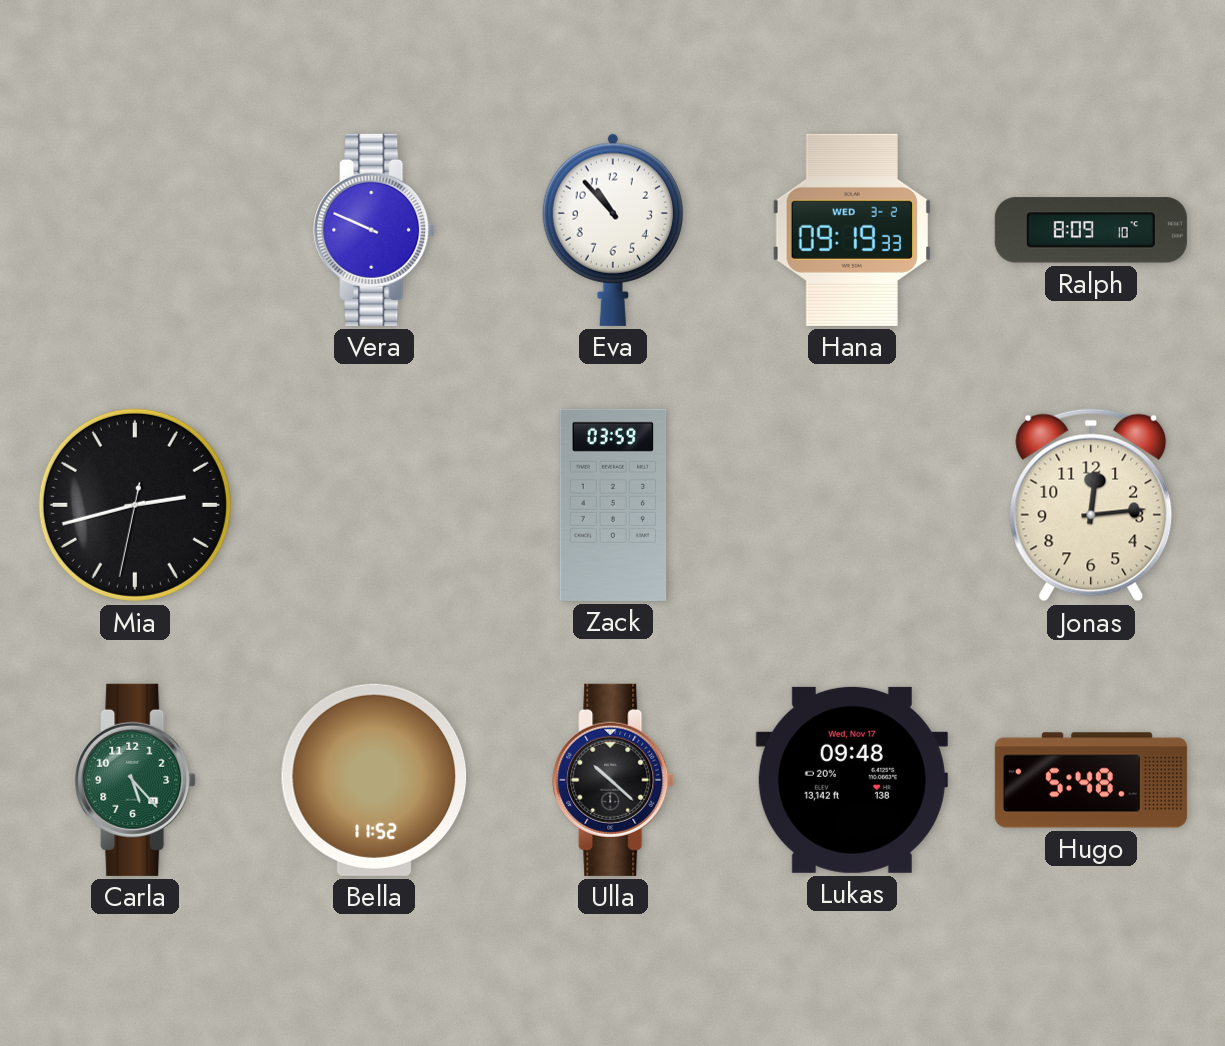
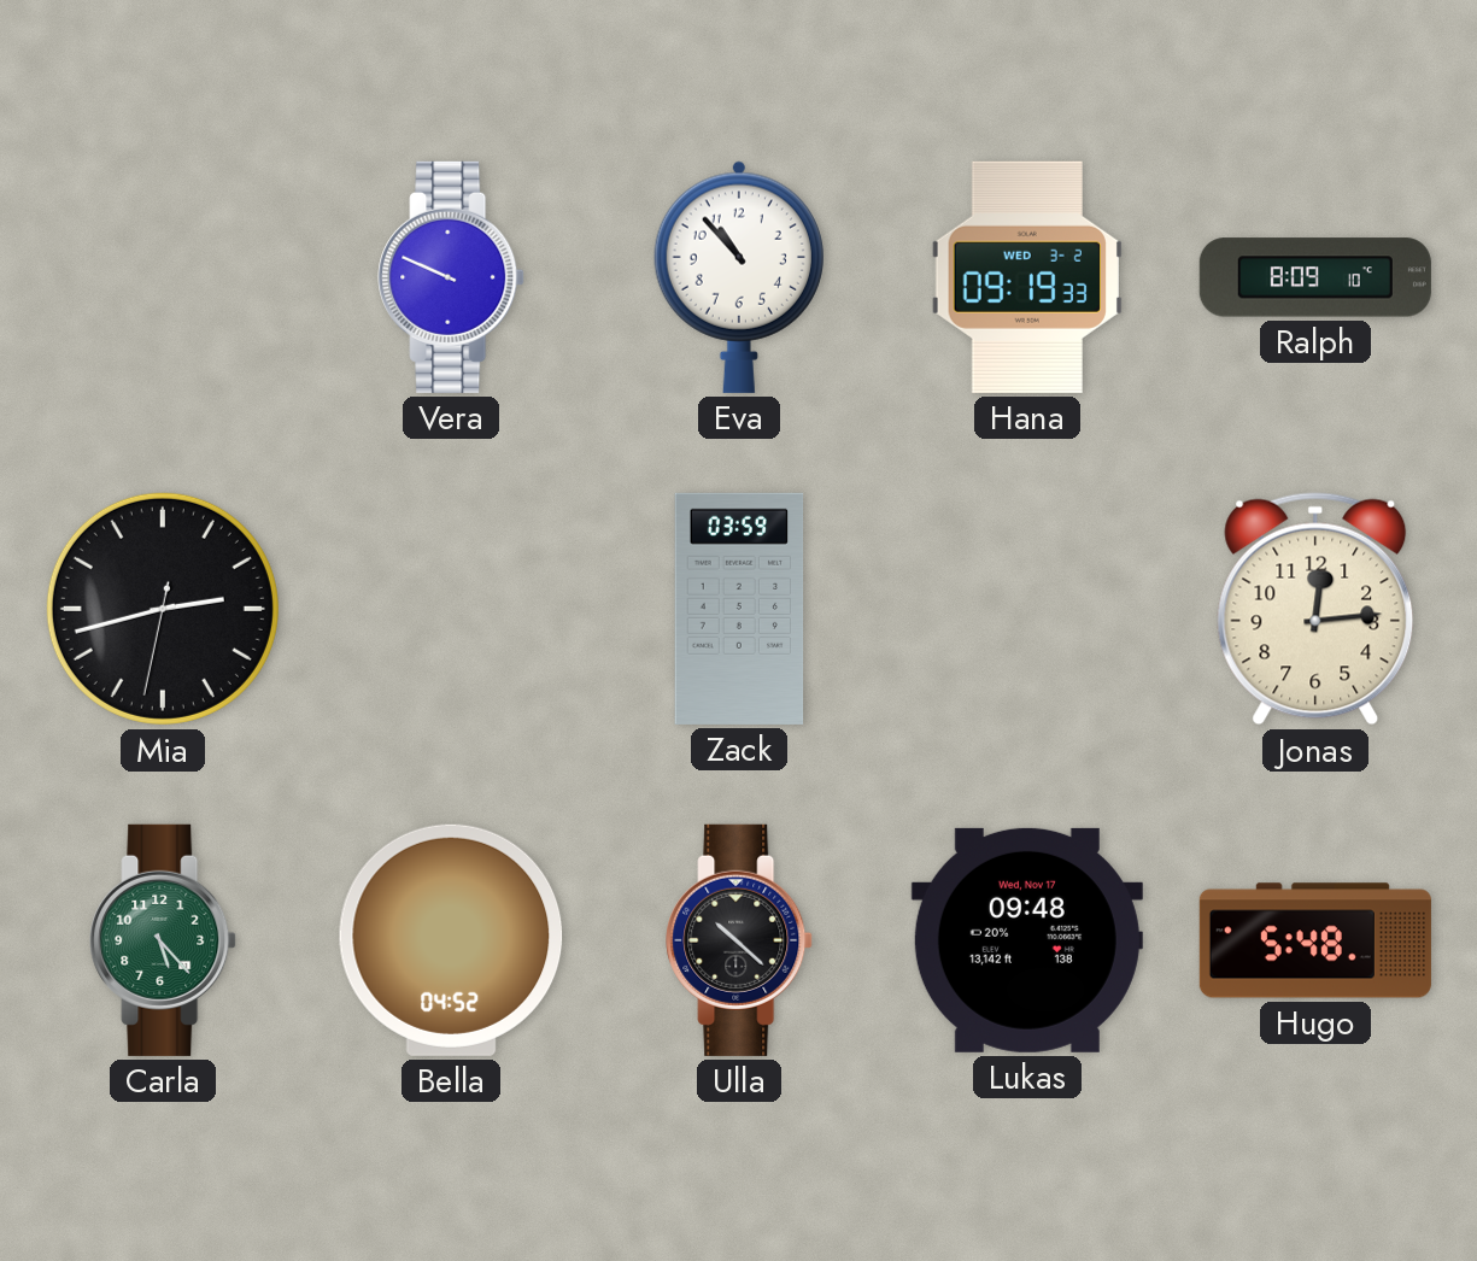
Bella: 11:52 -> 04:52 (451, 940)
